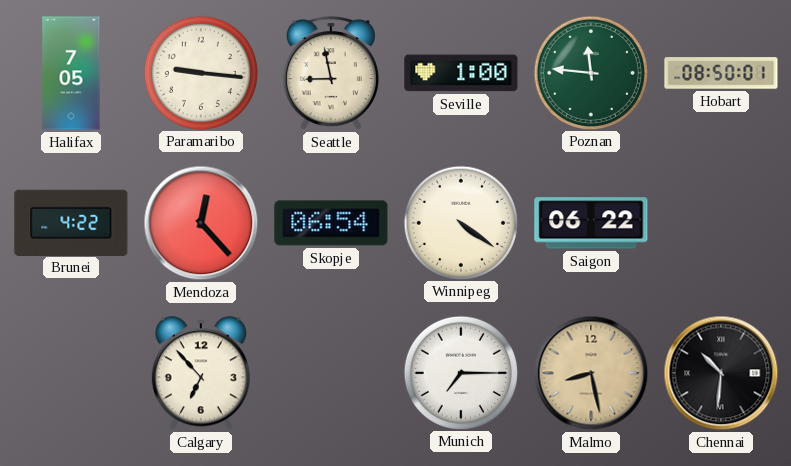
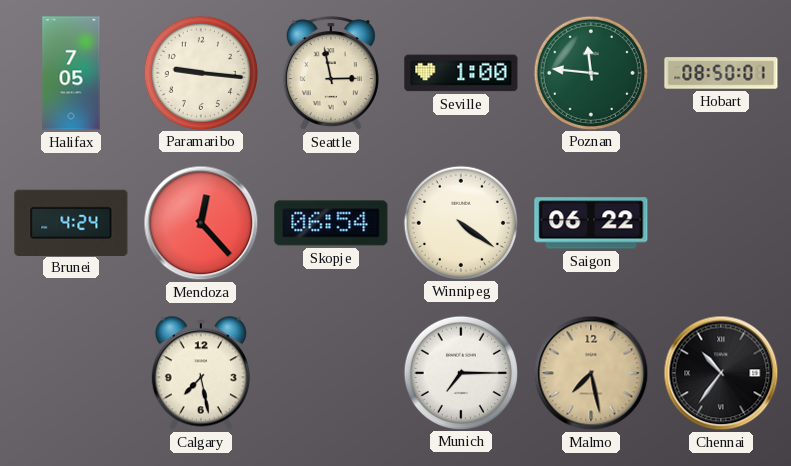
Seattle: 8:58 -> 2:58 (331, 74)
Brunei: 4:22 -> 4:24 (71, 222)
Calgary: 6:53 -> 7:28 (201, 373)
Malmo: 8:28 -> 7:28 (591, 373)
Chennai: 10:31 -> 10:36 (721, 373)
